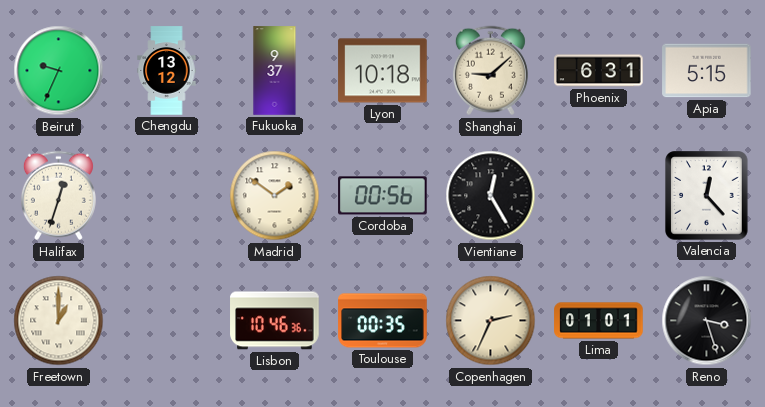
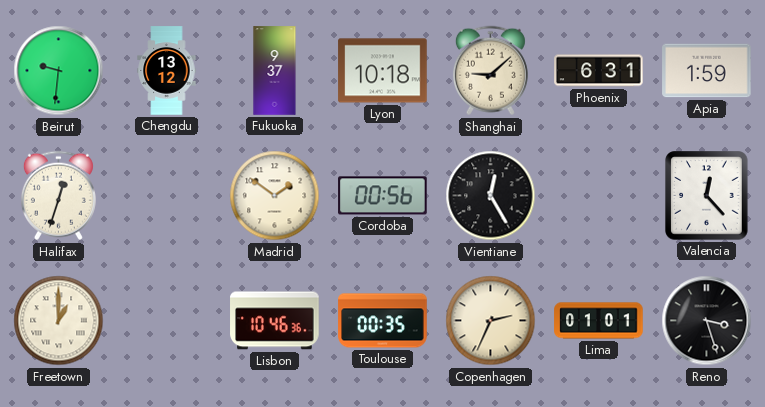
Beirut: 9:34 -> 9:31 (59, 71)
Apia: 5:15 -> 1:59 (707, 71)
